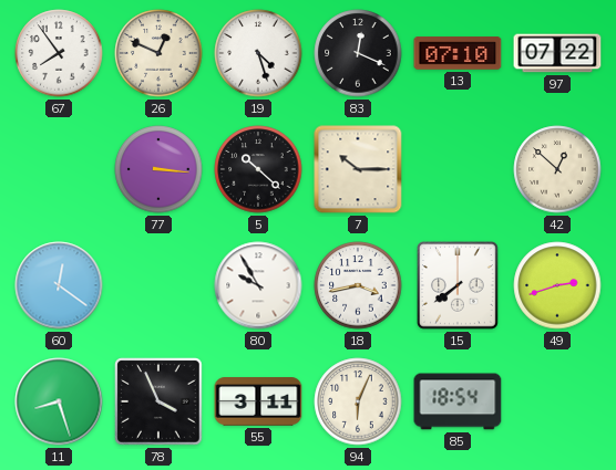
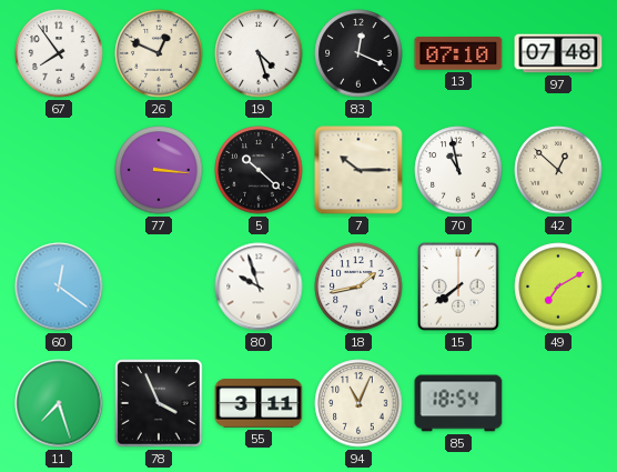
97: 07:22 -> 07:48 (558, 53)
70: none -> 10:58 (458, 170)
80: 9:55 -> 9:57 (259, 287)
18: 3:43 -> 1:43 (358, 287)
49: 2:42 -> 7:10 (558, 287)
11: 8:27 -> 7:27 (59, 403)
94: 6:04 -> 11:04 (358, 403)
